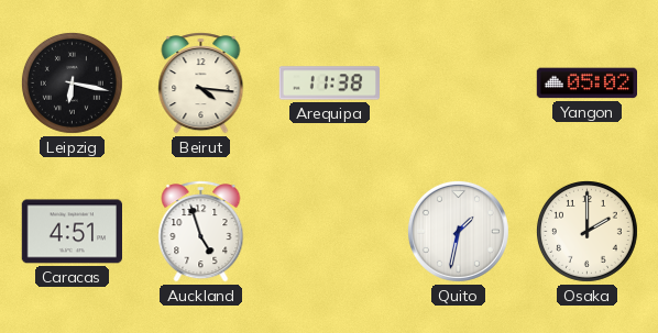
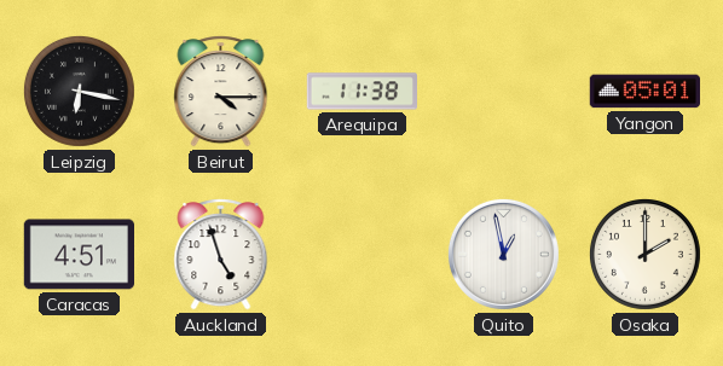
Beirut: 4:16 -> 4:15 (221, 92)
Yangon: 05:02 -> 05:01 (644, 92)
Quito: 1:32 -> 12:58 (503, 254)
